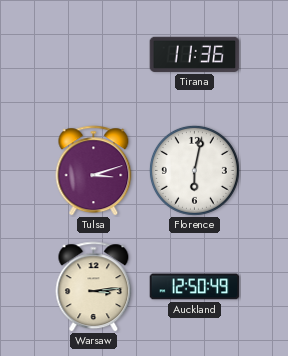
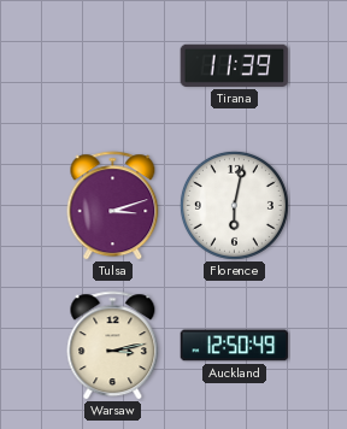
Tirana: 11:36 -> 11:39 (235, 65)
Warsaw: 3:14 -> 3:13 (113, 346)
